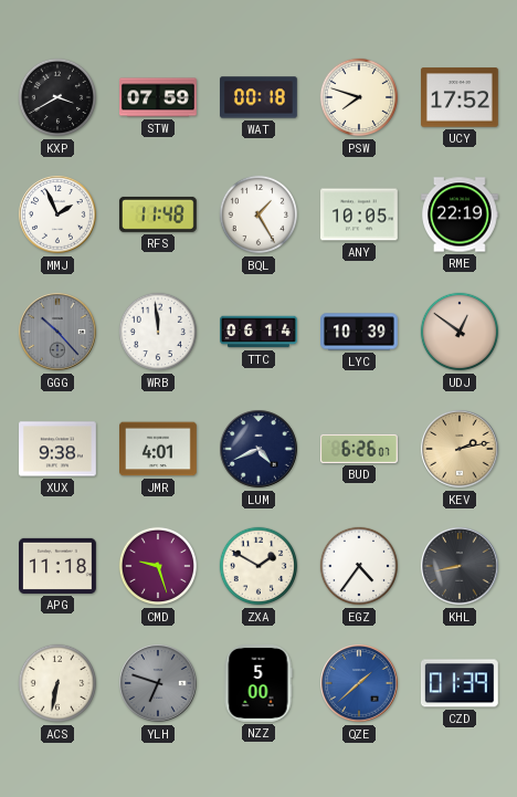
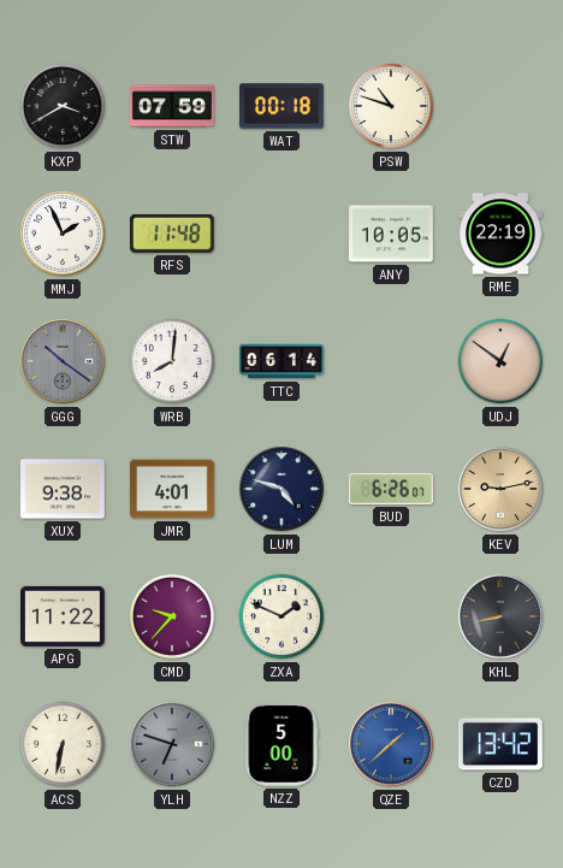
PSW: 7:48 -> 10:48 (391, 106)
UCY: 17:52 -> none (461, 97)
BQL: 1:25 -> none (258, 214)
GGG: 10:23 -> 10:21 (63, 361)
WRB: 11:59 -> 8:01 (172, 361)
LYC: 10:39 -> none (360, 332)
LUM: 4:41 -> 4:48 (281, 489)
KEV: 2:13 -> 9:13 (500, 489)
APG: 11:18 -> 11:22 (64, 616)
CMD: 9:27 -> 9:37 (172, 616)
ZXA: 1:50 -> 1:49 (281, 616)
EGZ: 4:36 -> none (359, 566)
CZD: 01:39 -> 13:42 (500, 744)
